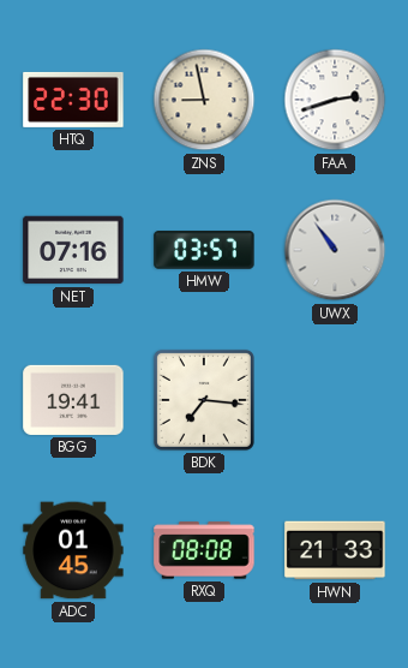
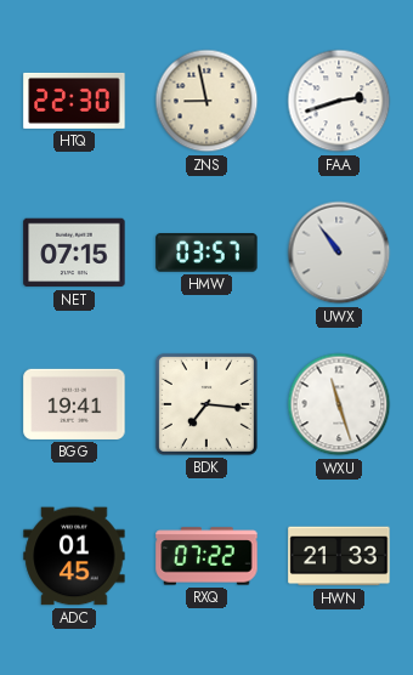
NET: 07:16 -> 07:15 (74, 253)
WXU: none -> 11:27 (339, 404)
RXQ: 08:08 -> 07:22 (206, 556)
